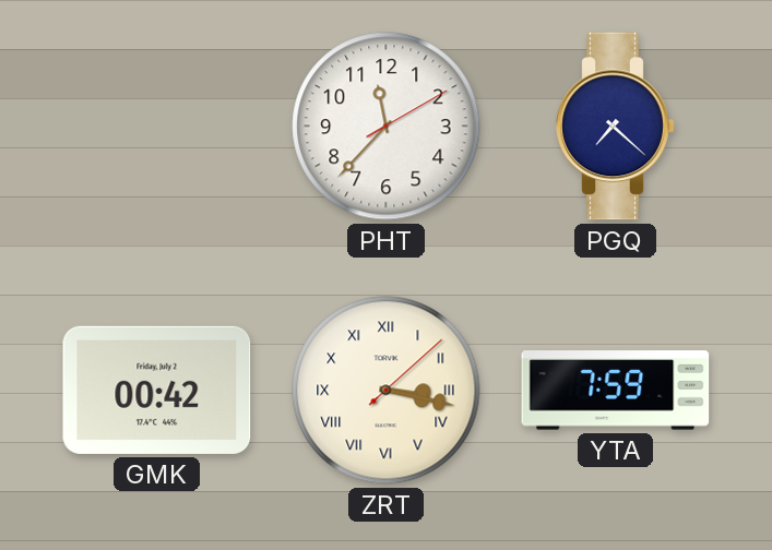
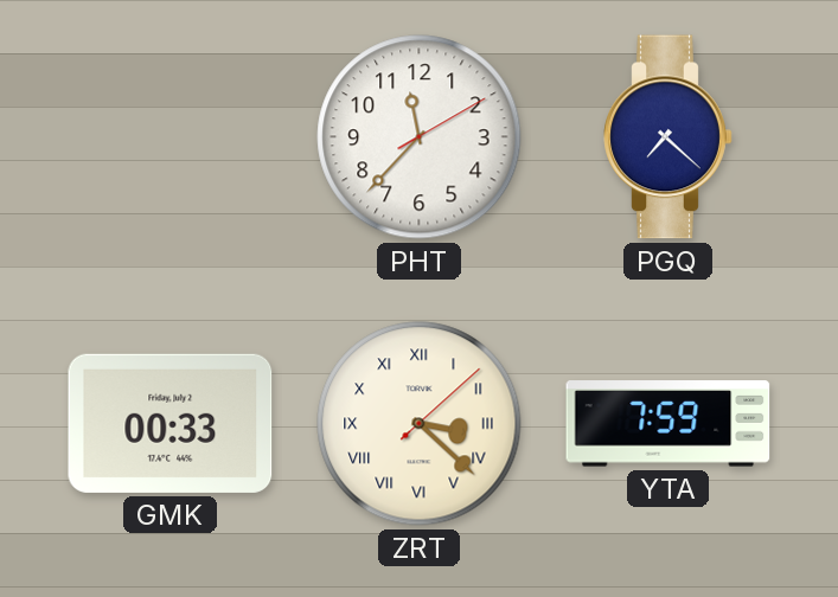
GMK: 00:42 -> 00:33 (171, 423)
ZRT: 3:17 -> 3:22 (420, 424)
